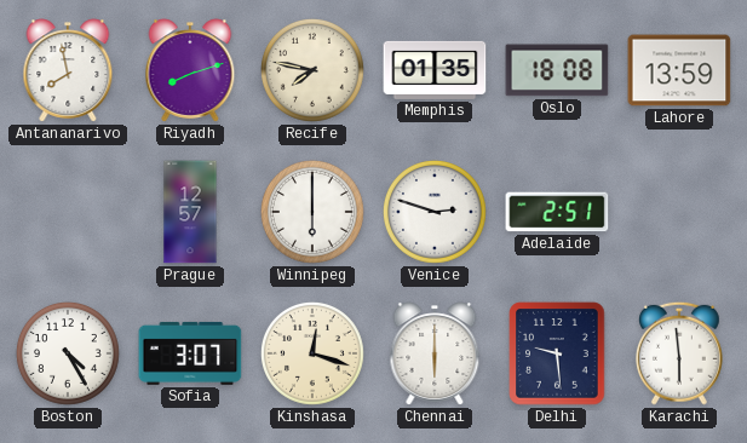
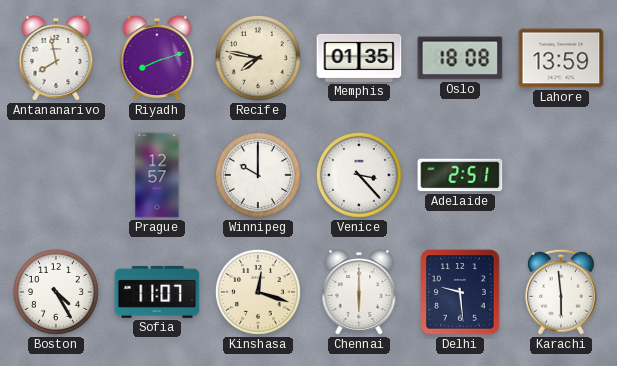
Winnipeg: 6:00 -> 10:00 (258, 175)
Venice: 2:48 -> 3:23 (359, 175)
Sofia: 3:07 -> 11:07 (157, 292)
